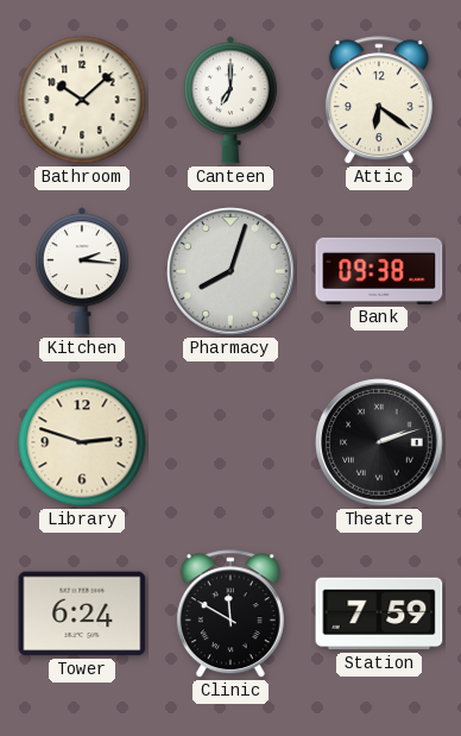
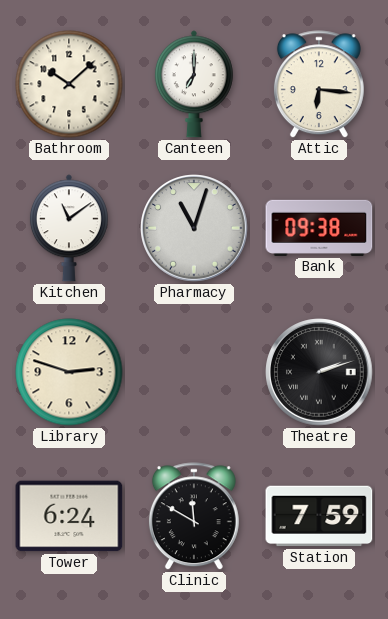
Attic: 6:21 -> 6:16 (319, 85)
Kitchen: 2:16 -> 11:09 (69, 228)
Pharmacy: 8:03 -> 11:03 (194, 228)
